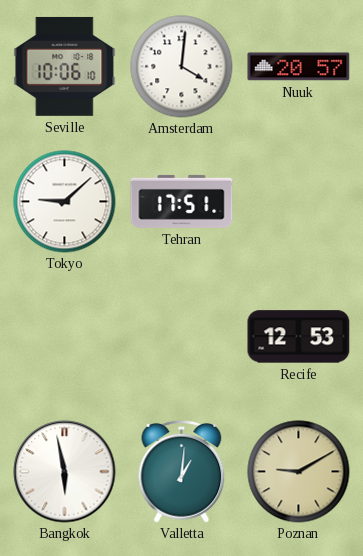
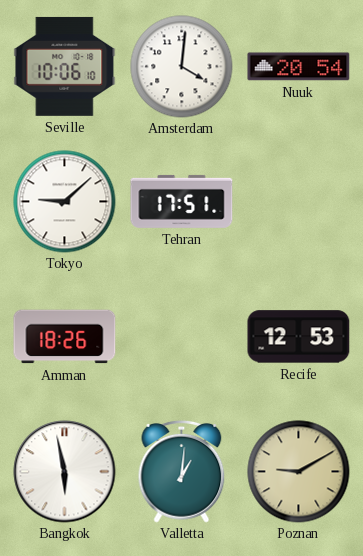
Nuuk: 20:57 -> 20:54 (299, 67)
Amman: none -> 18:26 (65, 337)
